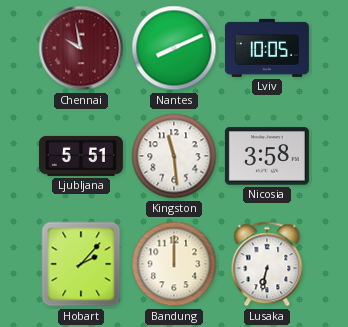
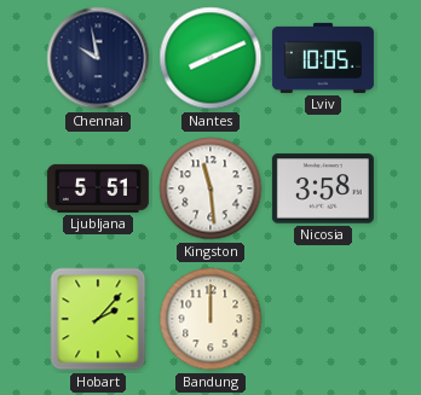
Chennai dial: burgundy -> navy (98, 58)
Lusaka: 6:32 -> none (267, 264)
